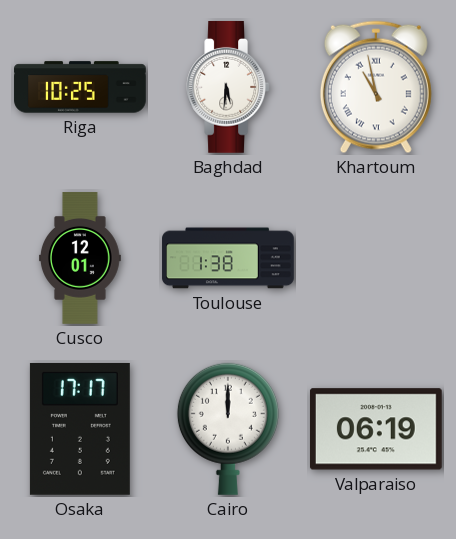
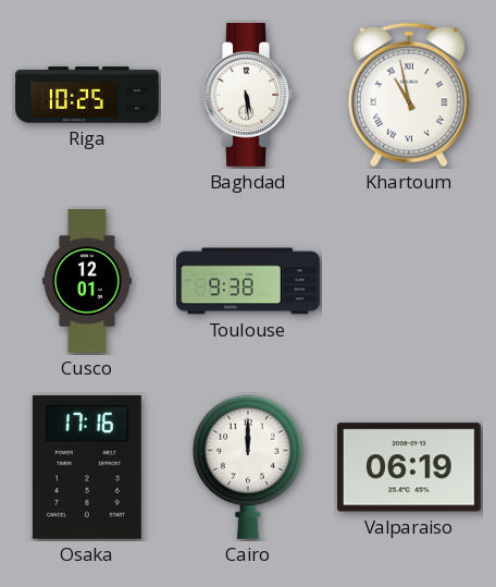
Baghdad: 5:31 -> 5:29 (248, 96)
Toulouse: 1:38 -> 9:38 (248, 281)
Osaka: 17:17 -> 17:16 (87, 467)
